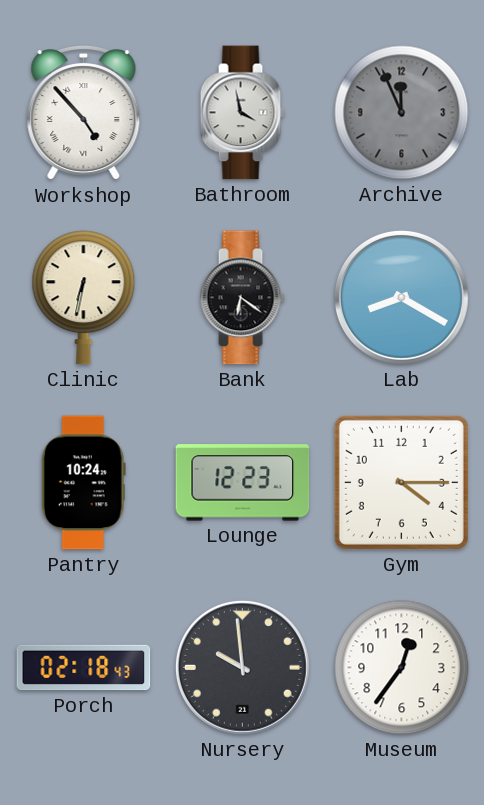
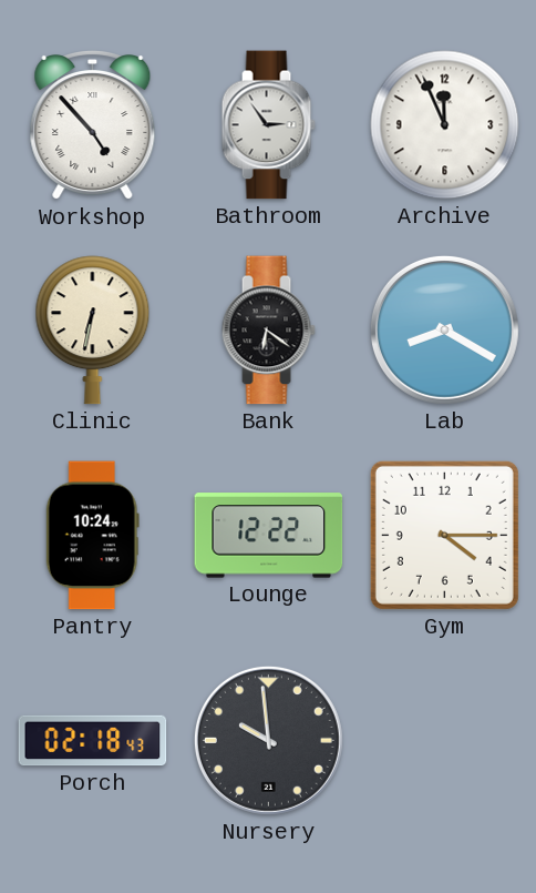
Bathroom: 3:58 -> 2:54 (268, 125)
Archive dial: grey -> white (445, 125)
Lounge: 12:23 -> 12:22 (269, 536)
Museum: 12:36 -> none (402, 668)
